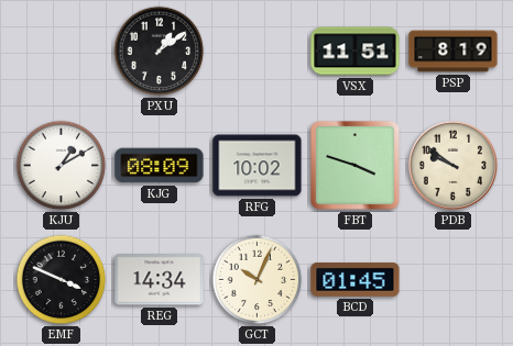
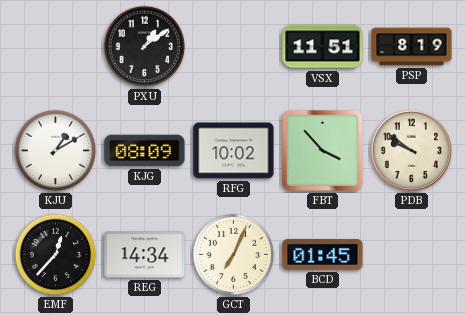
FBT: 3:48 -> 3:53 (322, 150)
EMF: 3:49 -> 12:37 (56, 255)
GCT: 10:04 -> 7:04 (234, 255)
